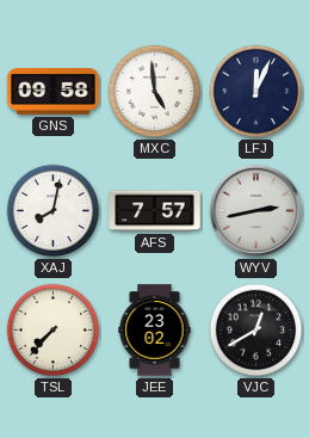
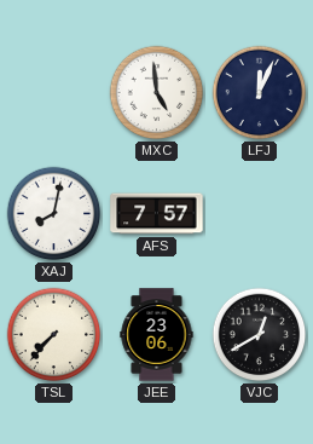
GNS: 09:58 -> none (54, 92)
WYV: 2:43 -> none (255, 210)
JEE: 23:02 -> 23:06 (157, 335)
